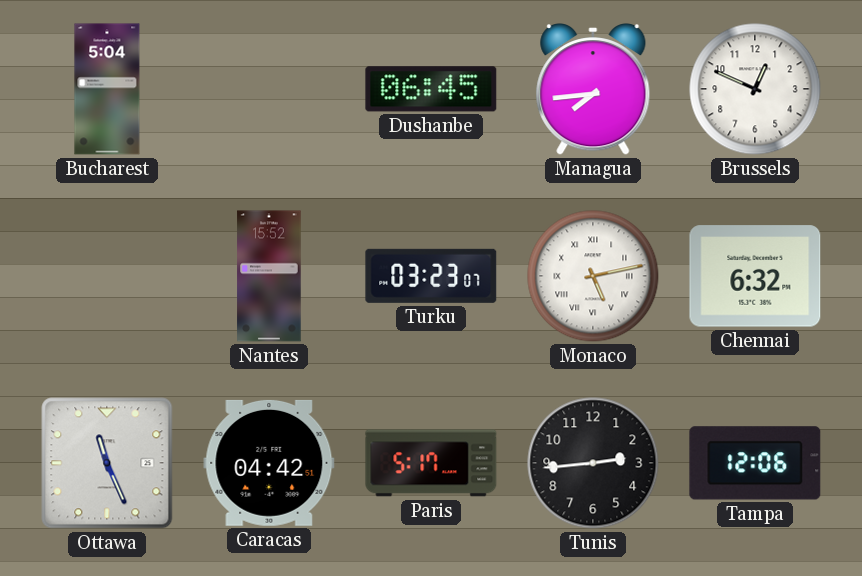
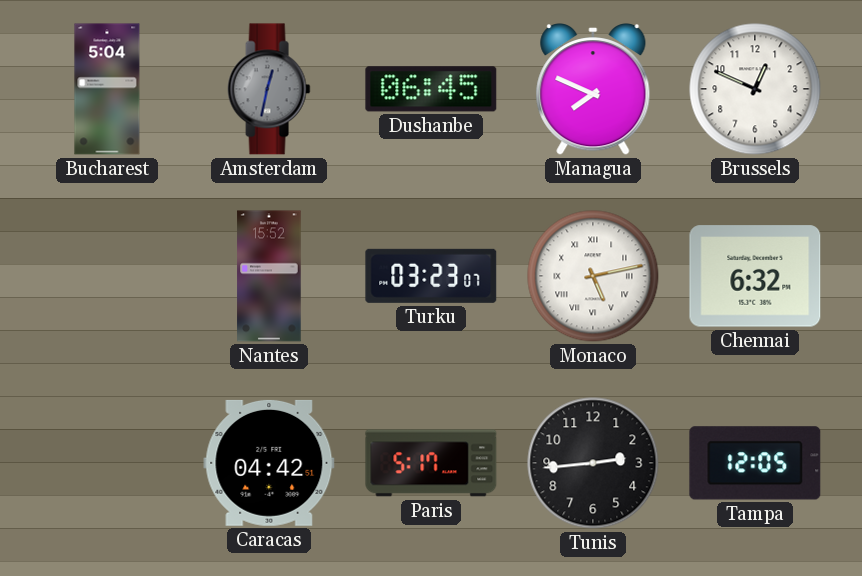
Amsterdam: none -> 12:32 (269, 89)
Managua: 7:44 -> 7:49 (593, 90)
Ottawa: 11:26 -> none (107, 463)
Tampa: 12:06 -> 12:05 (755, 463)
